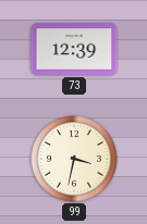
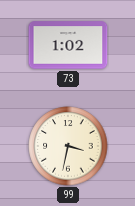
73: 12:39 -> 1:02 (68, 45)
